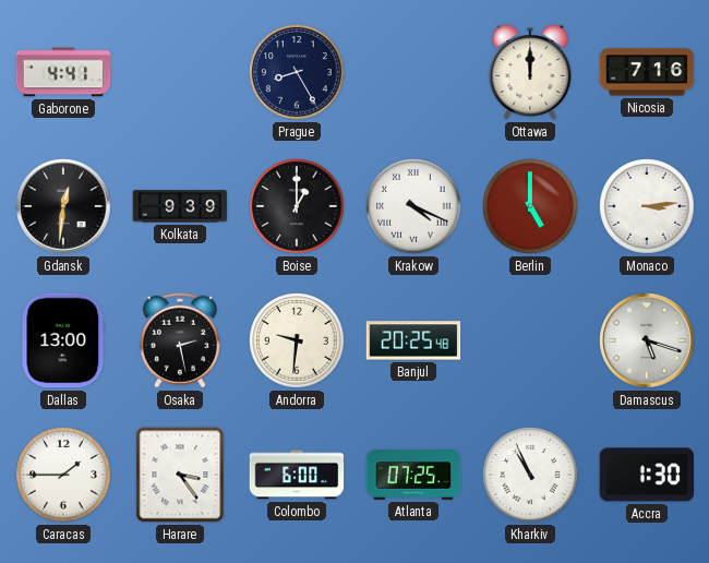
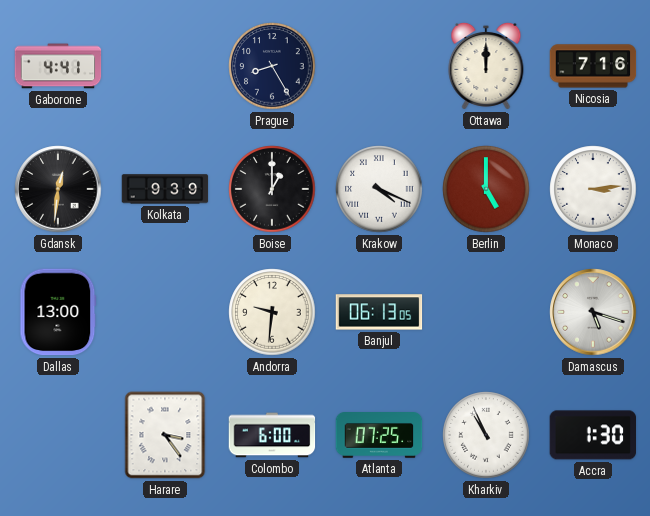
Osaka: 2:28 -> none (180, 340)
Banjul: 20:25 -> 06:13 (379, 312)
Caracas: 1:45 -> none (63, 475)
